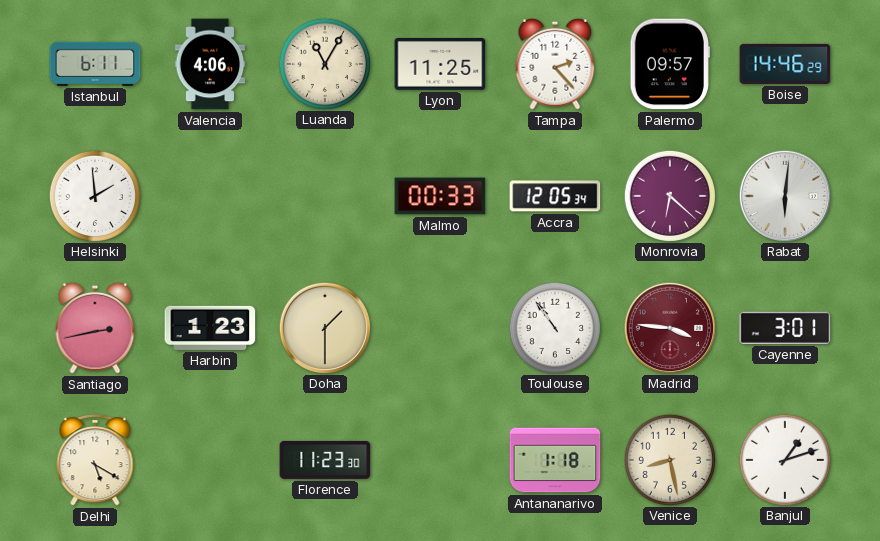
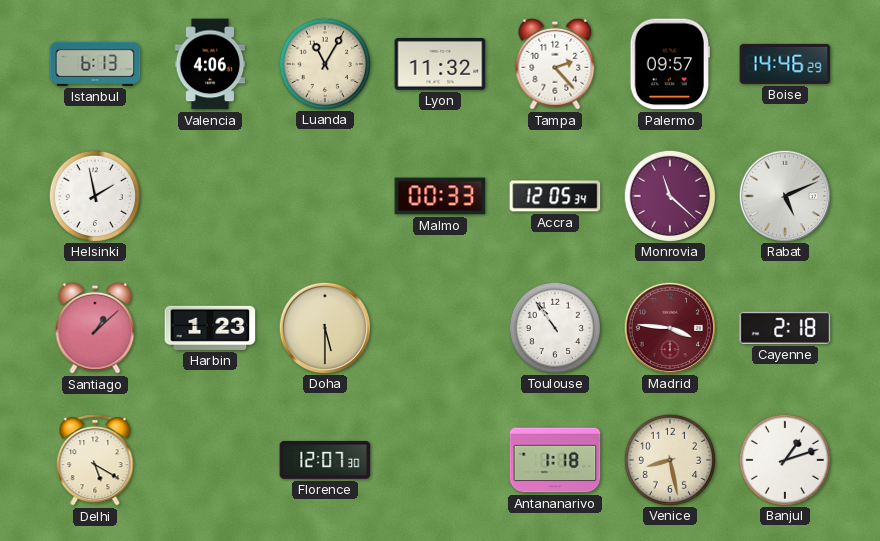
Istanbul: 6:11 -> 6:13 (95, 64)
Lyon: 11:25 -> 11:32 (440, 64)
Helsinki: 1:59 -> 1:58 (94, 195)
Monrovia: 6:22 -> 11:22 (669, 195)
Rabat: 6:01 -> 5:11 (784, 195)
Santiago: 2:43 -> 1:08 (95, 328)
Doha: 1:30 -> 5:30 (324, 327)
Cayenne: 3:01 -> 2:18 (785, 328)
Florence: 11:23 -> 12:07 (325, 460)
